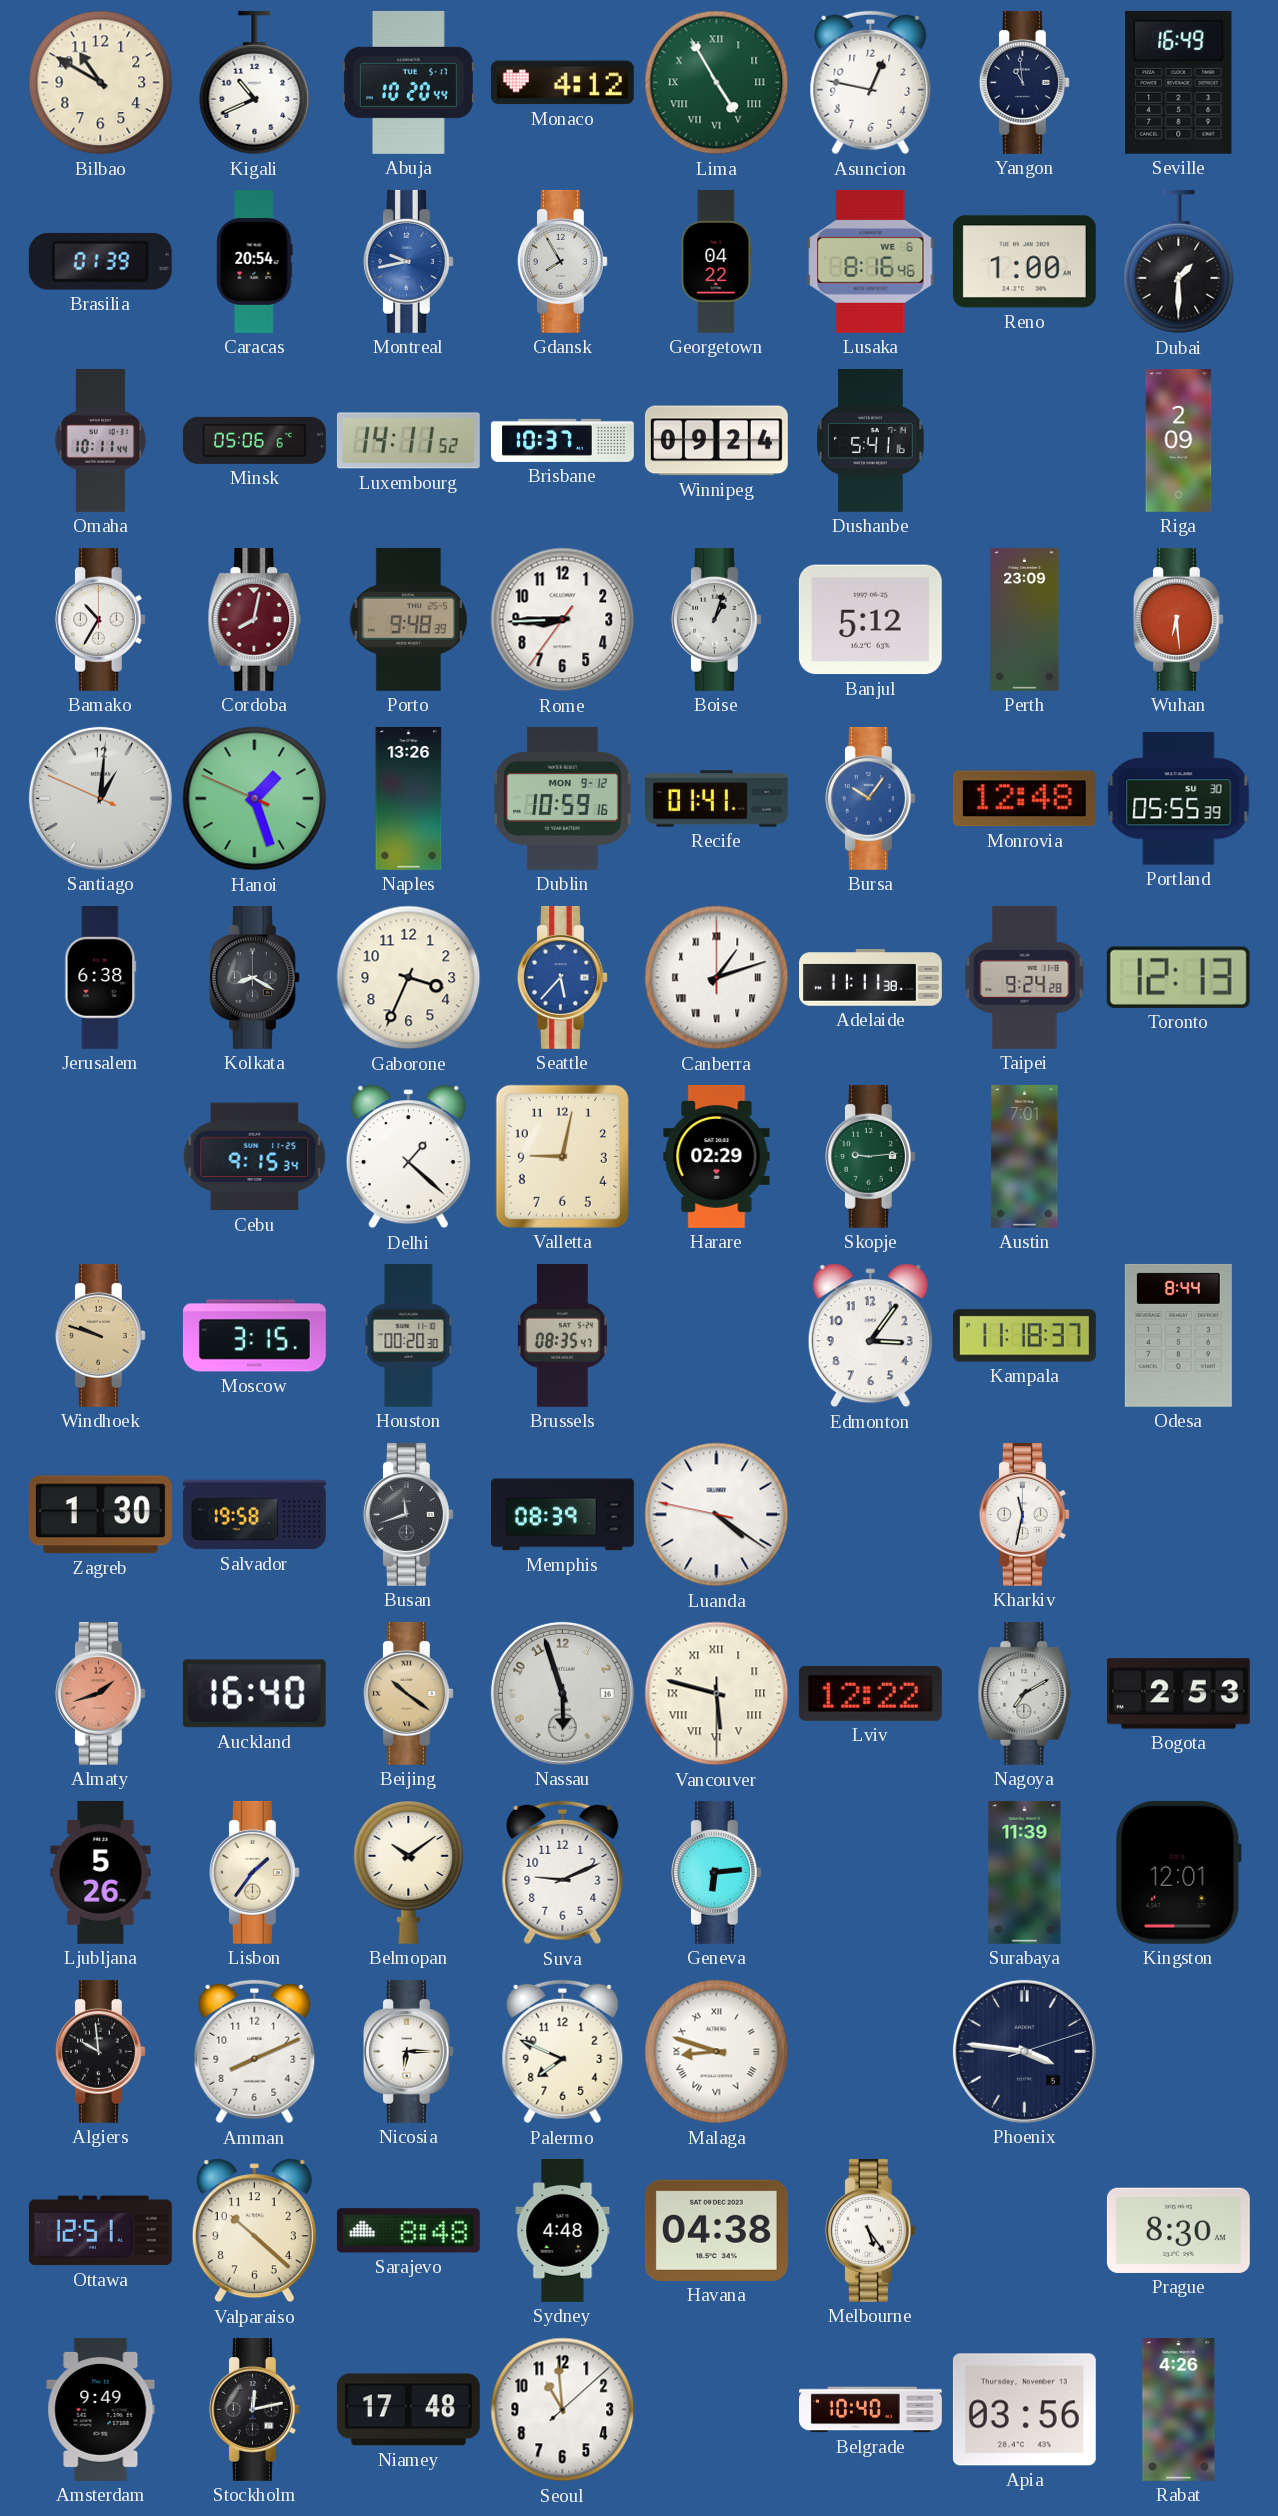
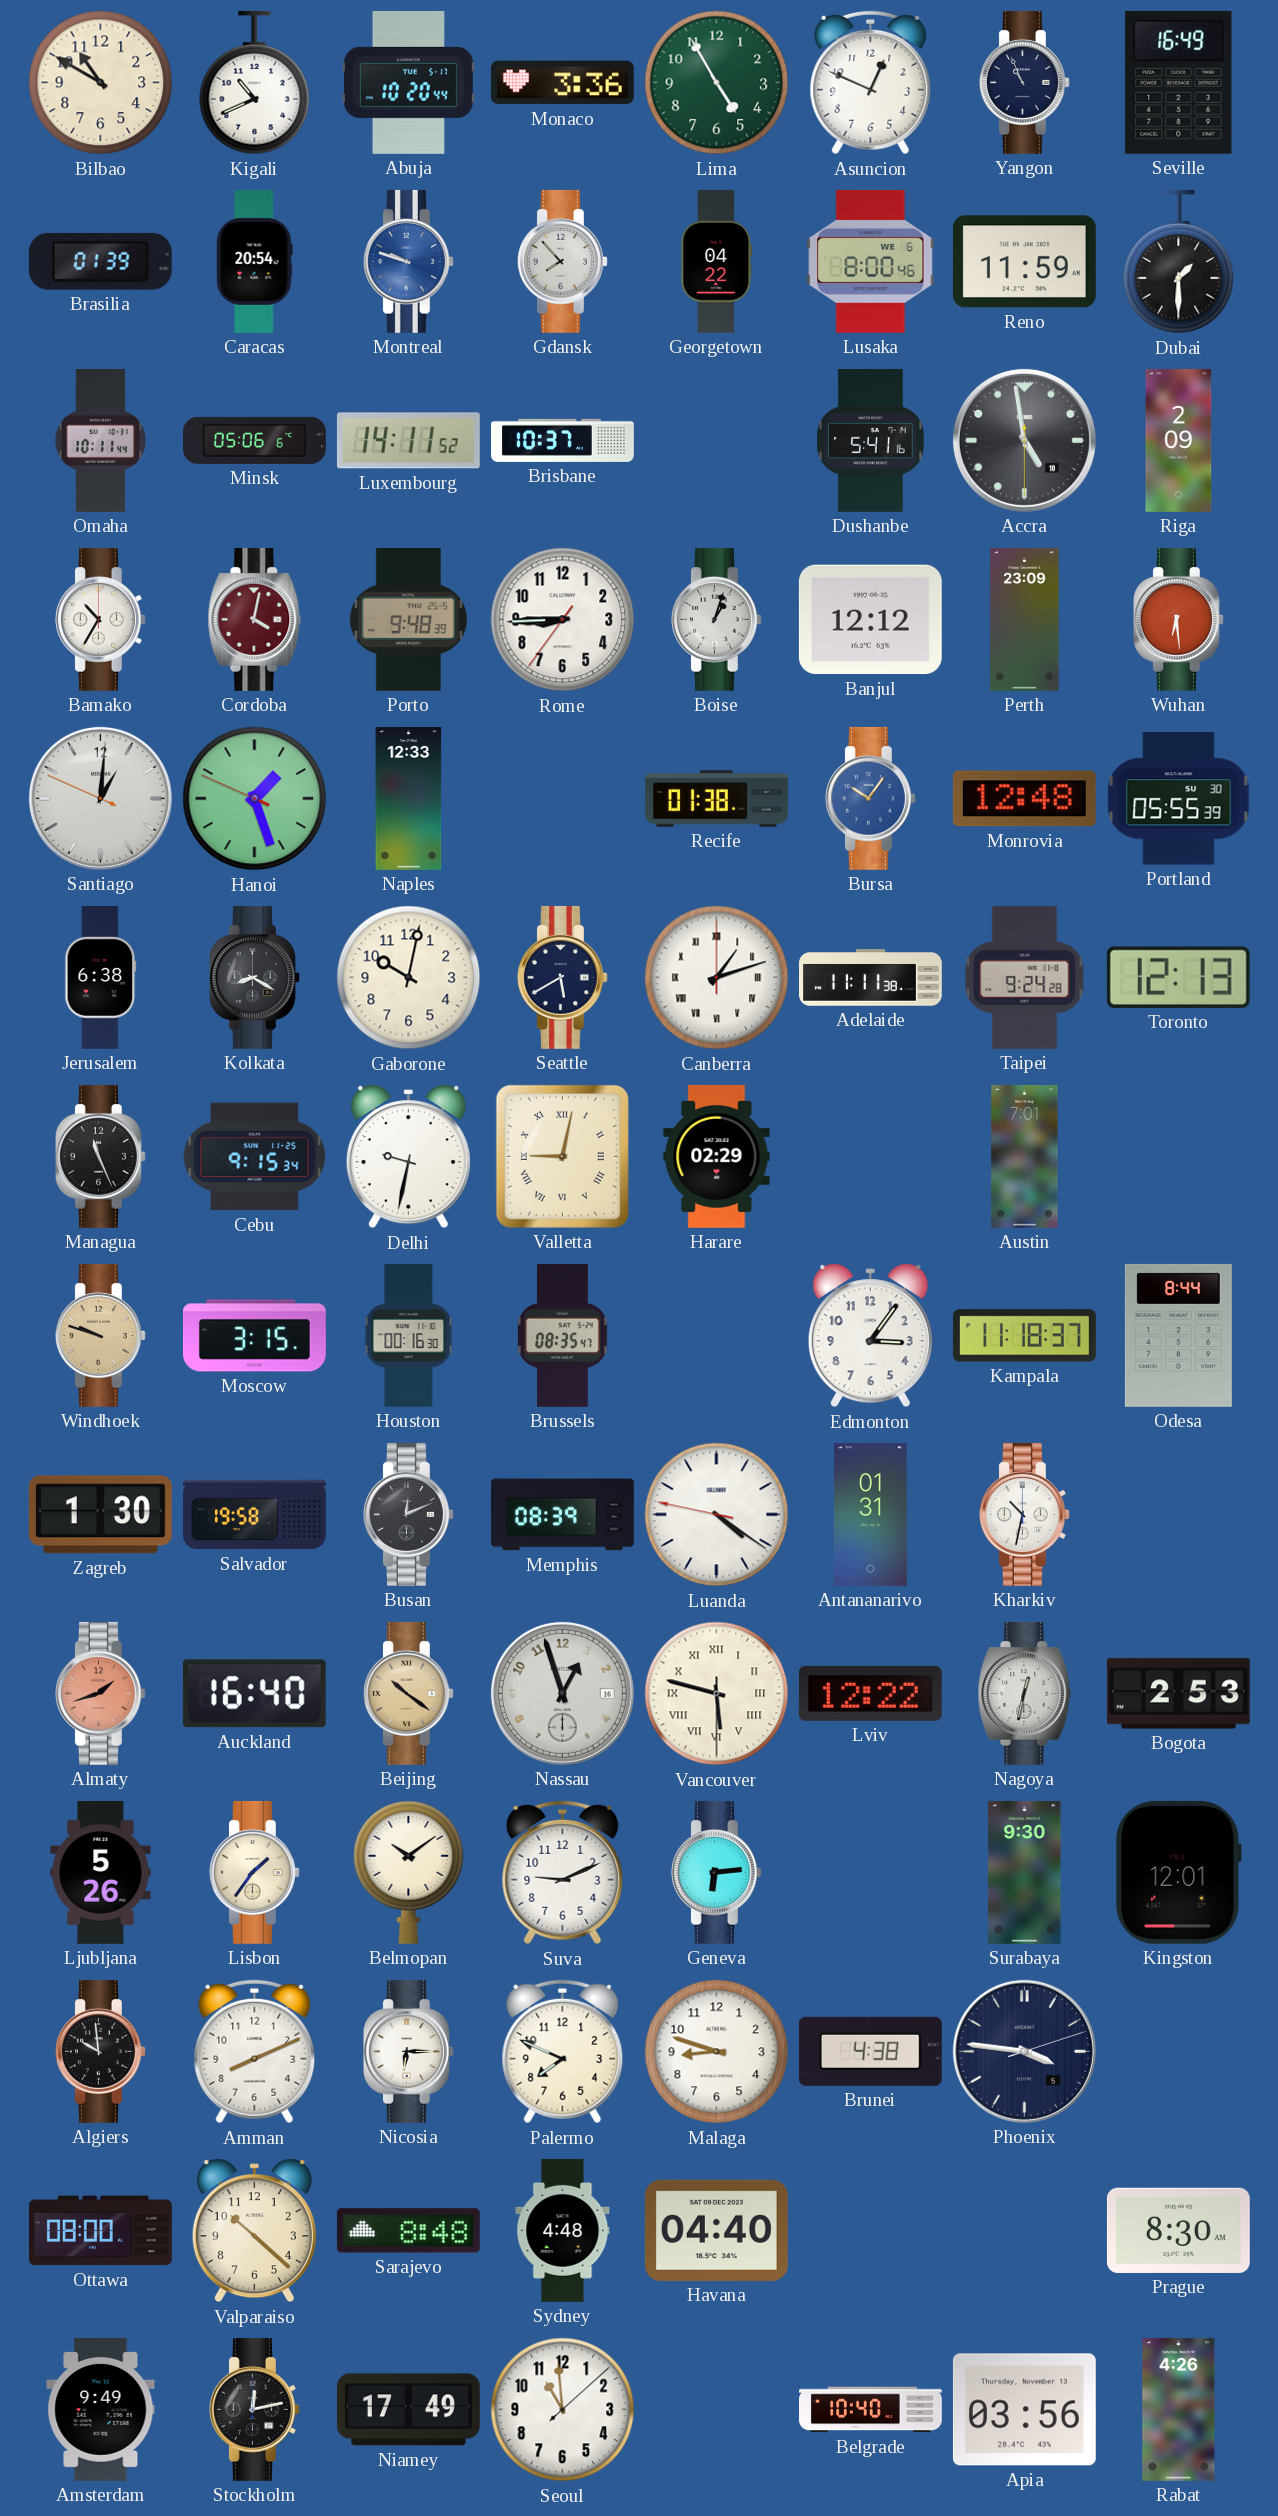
Monaco: 4:12 -> 3:36 (562, 83)
Lima numerals: Roman -> Arabic (717, 83)
Asuncion: 12:47 -> 12:49 (871, 83)
Yangon: 10:59 -> 10:56 (1024, 82)
Montreal: 9:43 -> 9:48 (408, 261)
Gdansk: 7:55 -> 7:53 (562, 261)
Lusaka: 8:16 -> 8:00 (871, 261)
Reno: 1:00 -> 11:59 (1024, 262)
Winnipeg: 09:24 -> none (716, 441)
Accra: none -> 4:58 (1024, 440)
Cordoba: 8:02 -> 4:02 (255, 619)
Banjul: 5:12 -> 12:12 (870, 620)
Naples: 13:26 -> 12:33 (409, 799)
Dublin: 10:59 -> none (563, 798)
Recife: 01:41 -> 01:38 (716, 799)
Gaborone: 3:34 -> 10:02 (409, 978)
Seattle: 5:37 -> 5:40 (562, 977)
Seattle dial: blue -> navy (562, 977)
Managua: none -> 11:26 (100, 1156)
Delhi: 1:22 -> 9:32 (408, 1157)
Valletta numerals: Arabic -> Roman (562, 1156)
Skopje: 9:14 -> none (870, 1156)
Houston: 00:20 -> 00:16 (409, 1335)
Busan: 11:42 -> 12:11 (408, 1514)
Antananarivo: none -> 01:31 (870, 1514)
Kharkiv: 11:32 -> 10:32 (1024, 1514)
Nassau: 5:57 -> 12:57 (562, 1693)
Nagoya: 7:10 -> 12:32 (1025, 1693)
Surabaya: 11:39 -> 9:30 (1025, 1872)
Malaga numerals: Roman -> Arabic (717, 2052)
Brunei: none -> 4:38 (870, 2051)
Ottawa: 12:51 -> 08:00 (100, 2231)
Havana: 04:38 -> 04:40 (716, 2230)
Melbourne: 5:24 -> none (870, 2230)
Niamey: 17:48 -> 17:49 (408, 2410)
